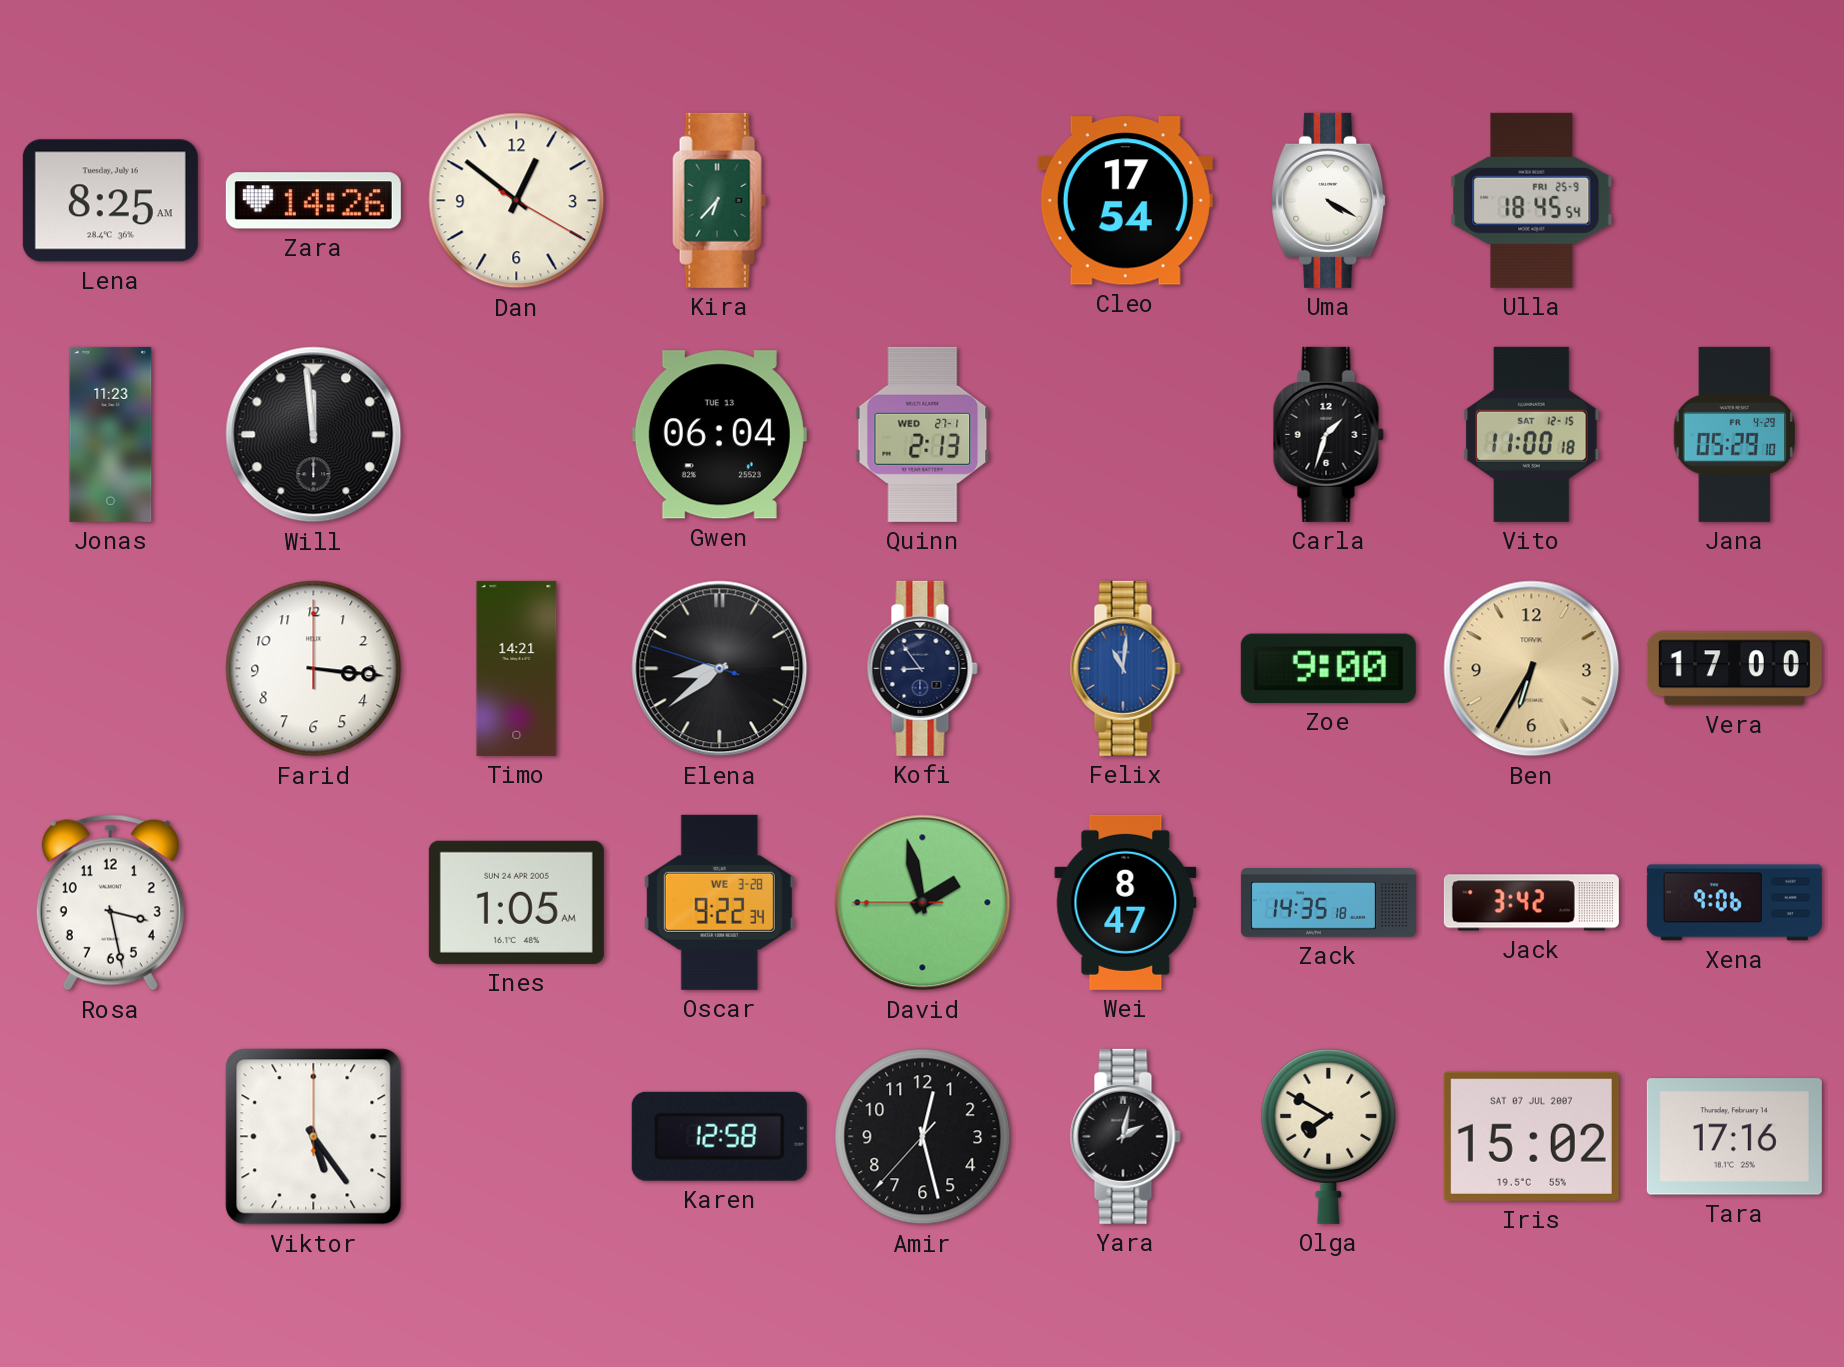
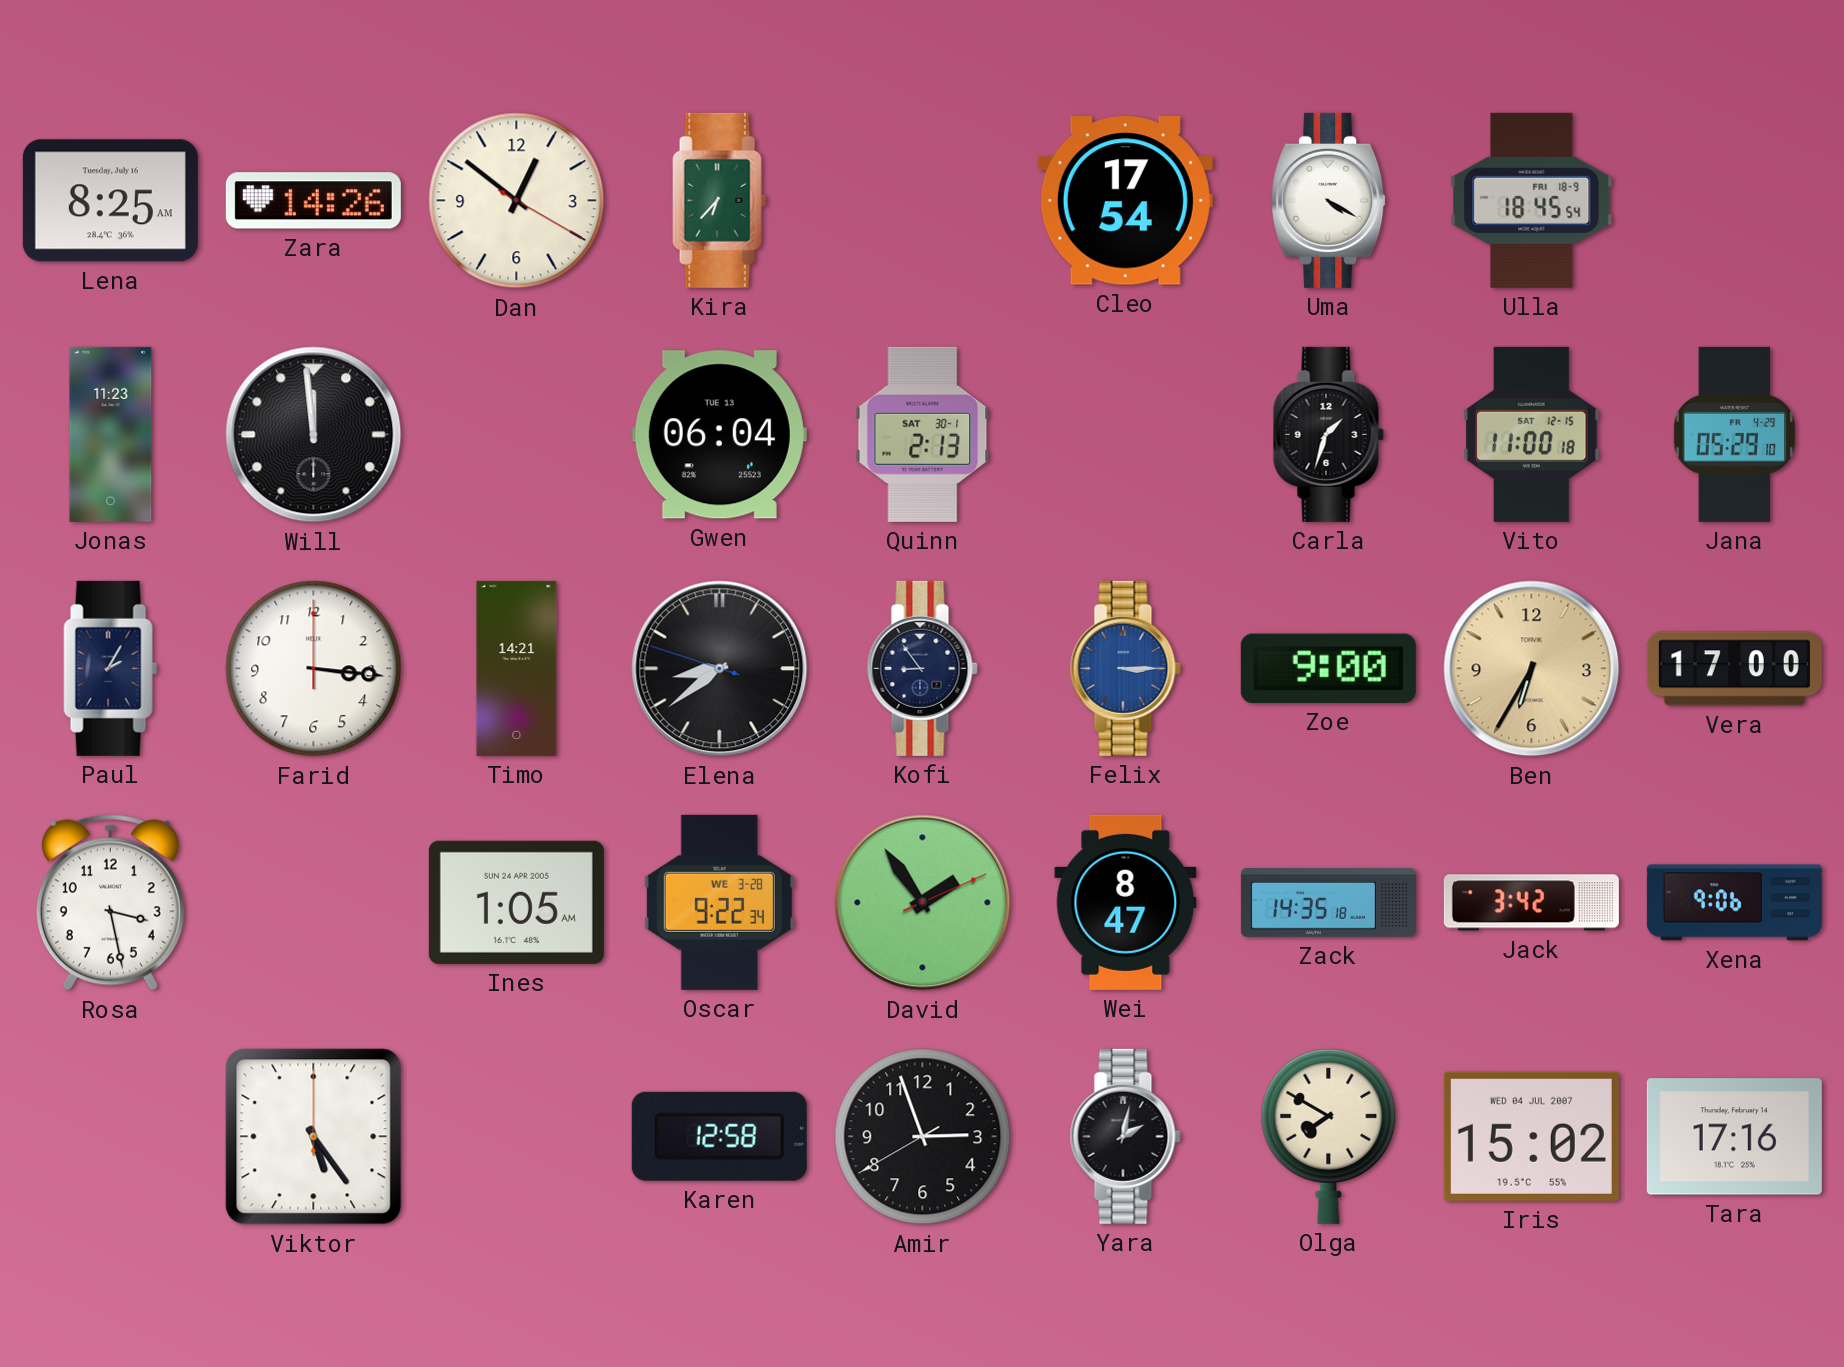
Ulla date: FRI 25-9 -> FRI 18-9 (1532, 200)
Quinn date: WED 27-1 -> SAT 30-1 (923, 434)
Paul: none -> 2:05 (111, 668)
Felix: 11:01 -> 3:15 (1125, 668)
David: 1:57 -> 1:54 (923, 903)
Amir: 12:27 -> 2:56 (923, 1137)
Iris date: SAT 07 JUL 2007 -> WED 04 JUL 2007 (1531, 1136)
